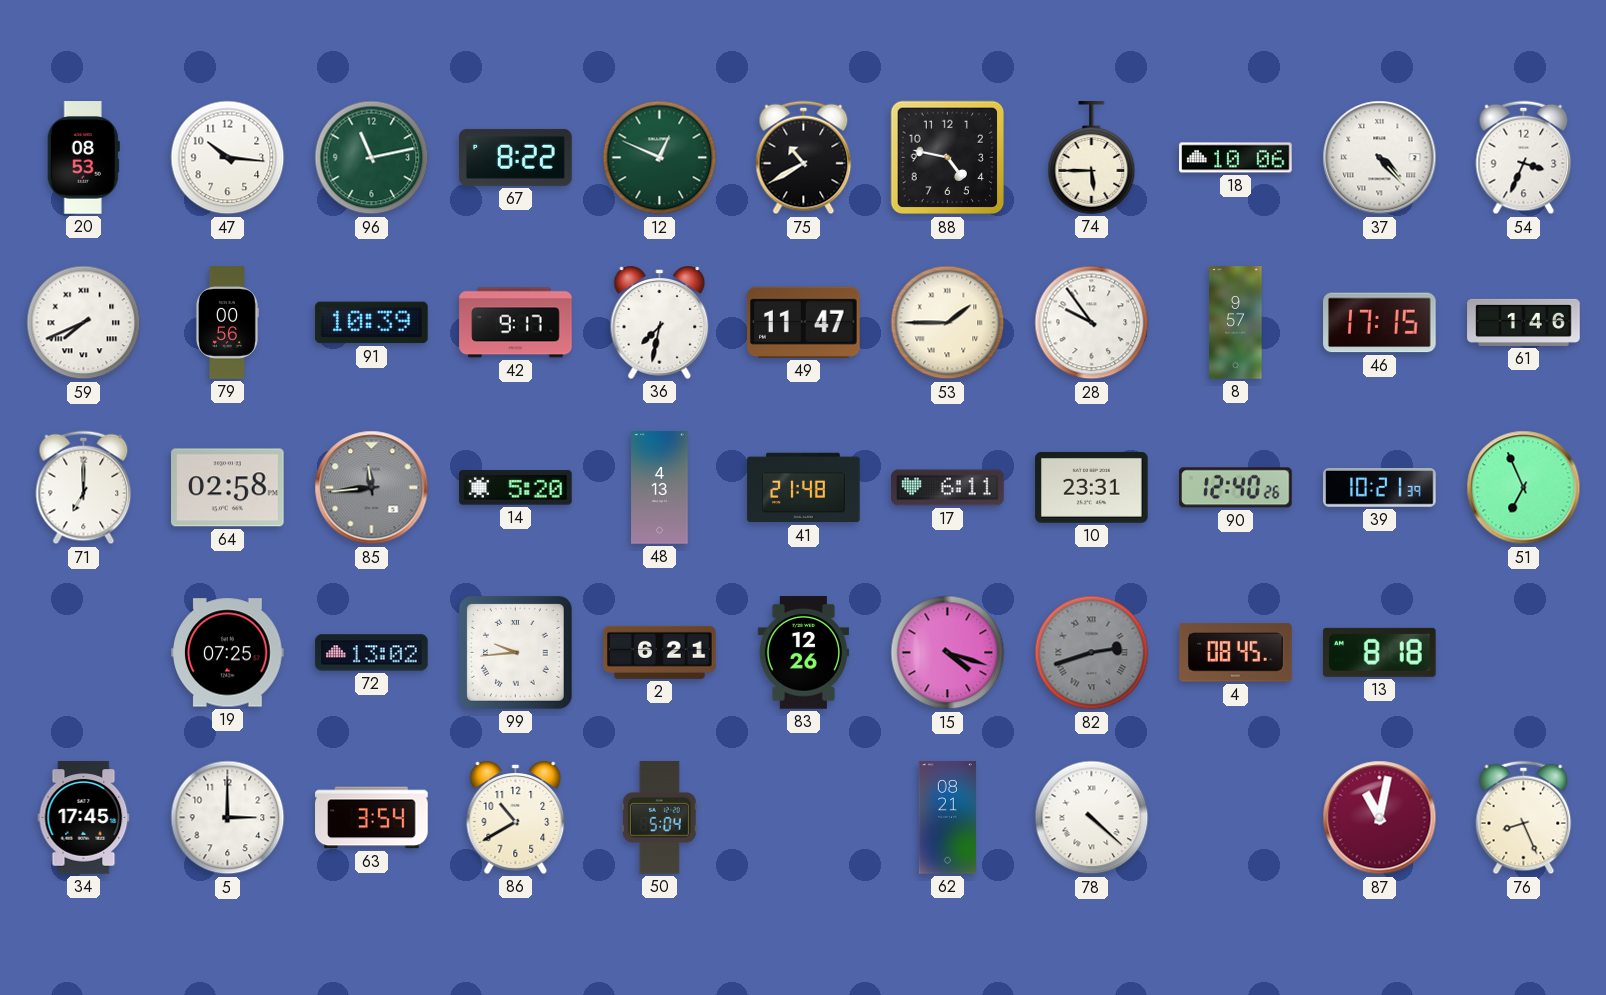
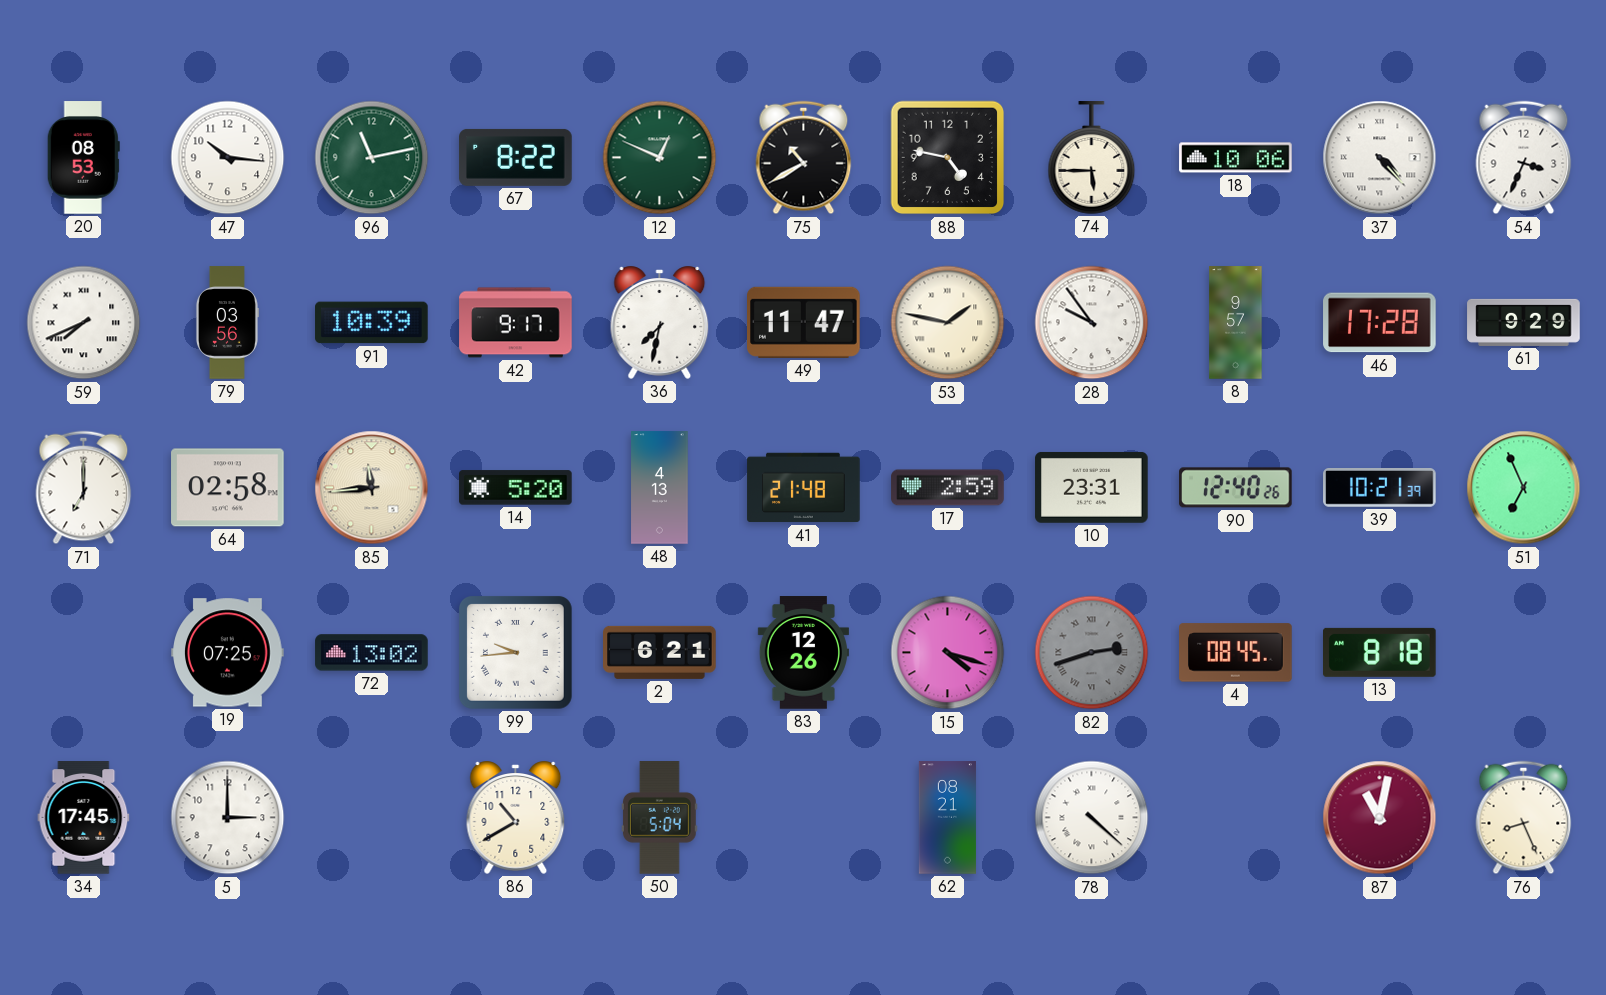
79: 00:56 -> 03:56 (227, 323)
53: 1:45 -> 1:47 (948, 323)
46: 17:15 -> 17:28 (1380, 323)
61: 1:46 -> 9:29 (1524, 322)
85 dial: grey -> cream (372, 488)
17: 6:11 -> 2:59 (948, 488)
63: 3:54 -> none (372, 818)
